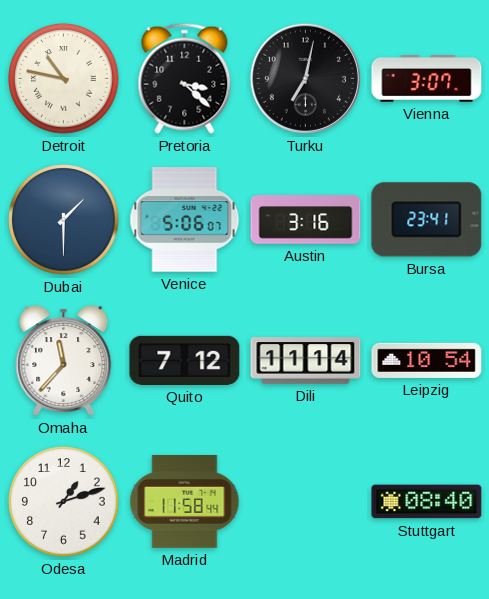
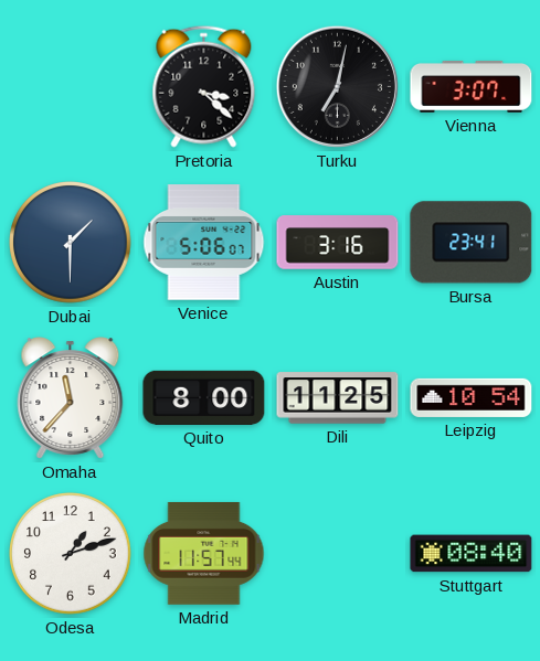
Detroit: 10:47 -> none (64, 79)
Quito: 7:12 -> 8:00 (204, 397)
Dili: 11:14 -> 11:25 (338, 398)
Madrid: 11:58 -> 11:57 (204, 553)
